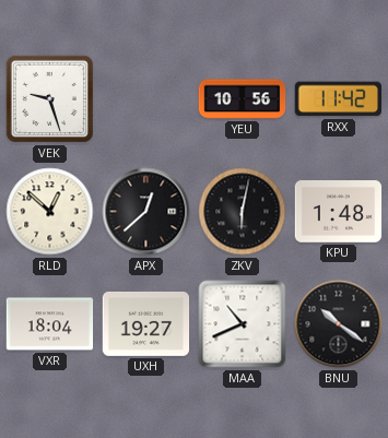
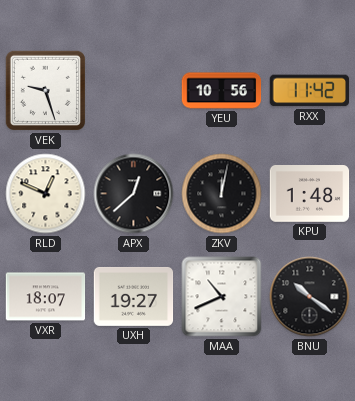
RLD: 12:52 -> 12:49 (46, 194)
ZKV: 6:02 -> 12:02 (222, 194)
VXR: 18:04 -> 18:07 (46, 297)
